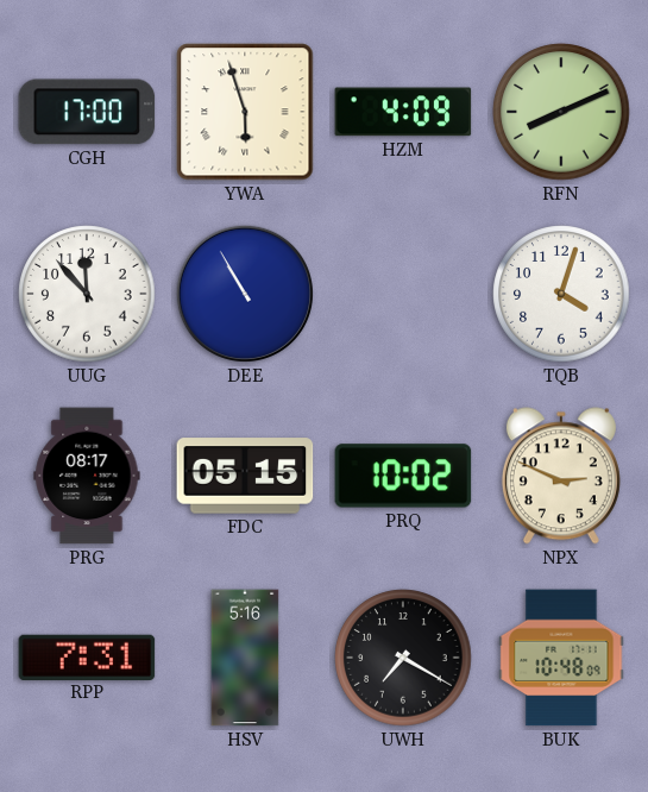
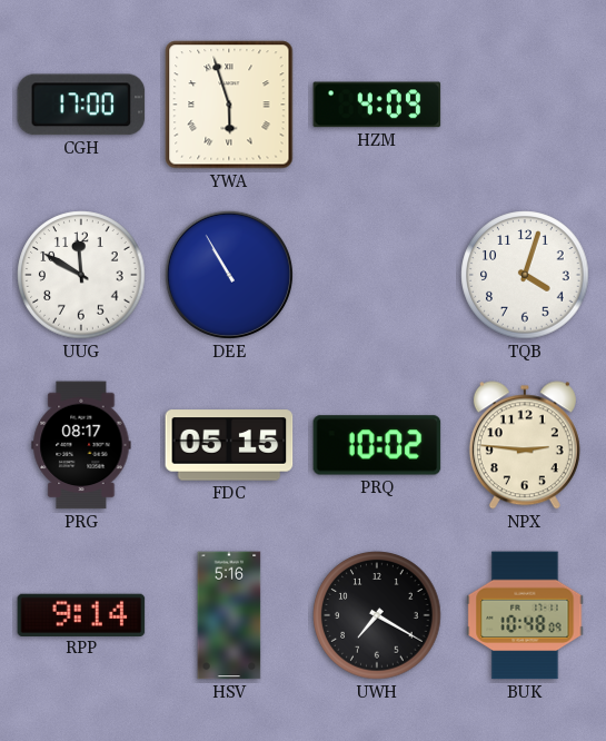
RFN: 8:11 -> none (561, 112)
UUG: 11:53 -> 11:50 (81, 275)
NPX: 2:49 -> 2:46 (525, 445)
RPP: 7:31 -> 9:14 (81, 614)
